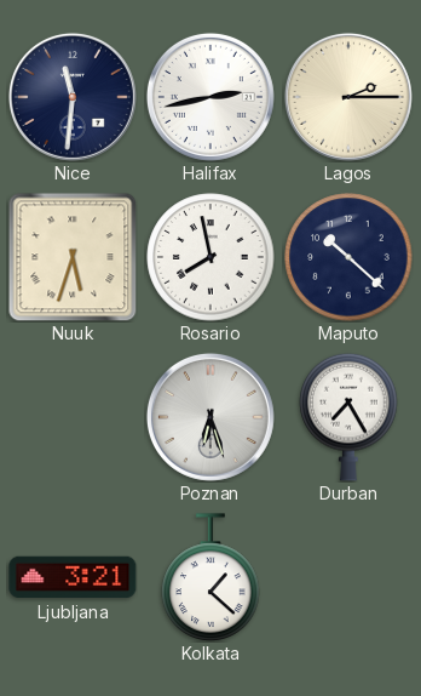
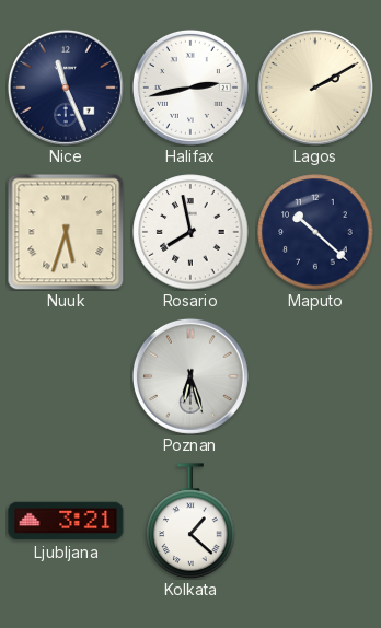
Nice: 11:31 -> 11:26 (66, 88)
Lagos: 2:15 -> 2:10 (315, 88)
Durban: 7:25 -> none (348, 417)
